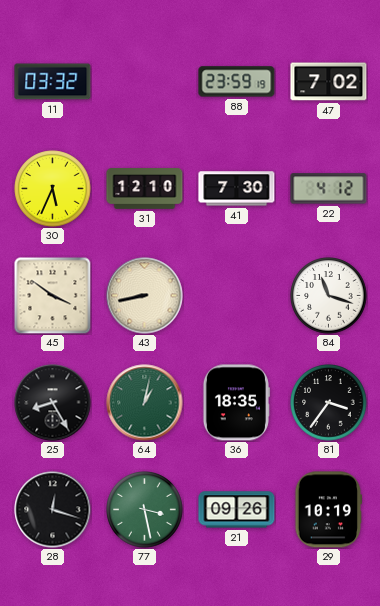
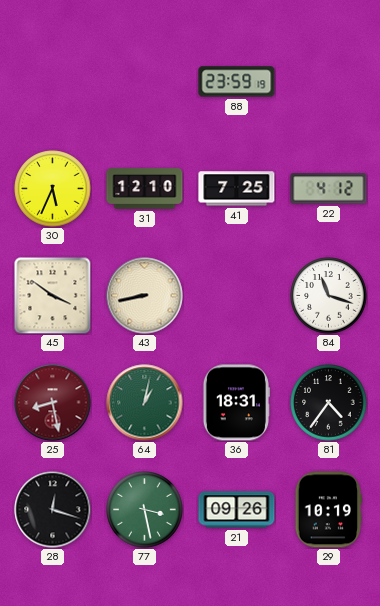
11: 03:32 -> none (53, 82)
47: 7:02 -> none (329, 82)
41: 7:30 -> 7:25 (237, 189)
25: 8:25 -> 8:28 (53, 403)
25 dial: black -> burgundy (53, 403)
36: 18:35 -> 18:31 (236, 403)
81: 3:36 -> 4:36 (329, 403)
